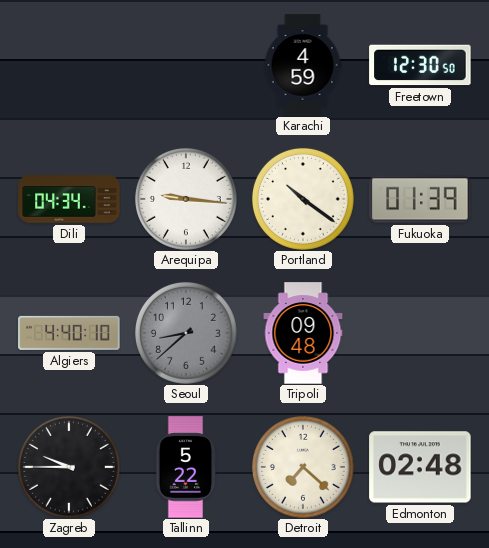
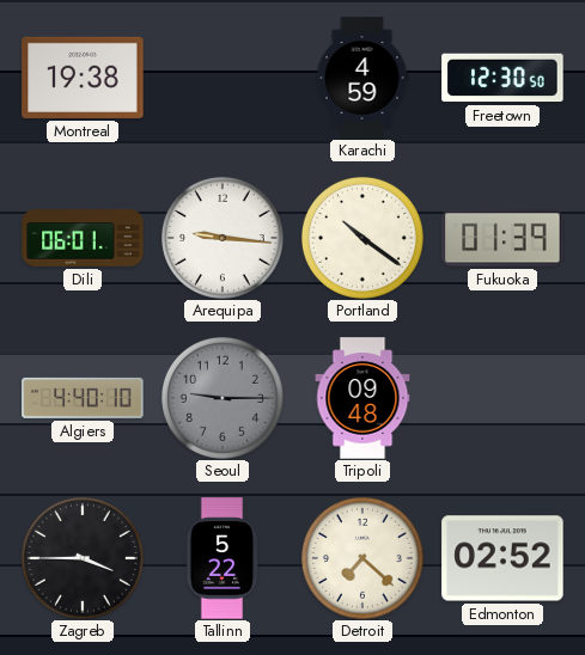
Montreal: none -> 19:38 (83, 78)
Dili: 04:34 -> 06:01 (83, 238)
Seoul: 8:38 -> 9:15 (223, 398)
Zagreb: 9:45 -> 3:45 (83, 558)
Edmonton: 02:48 -> 02:52 (502, 558)
